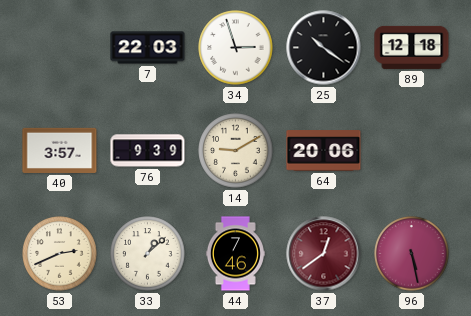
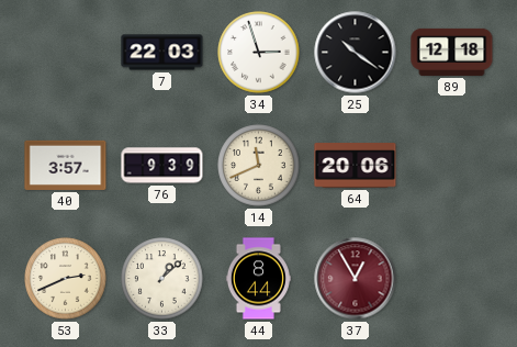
14: 9:10 -> 11:41 (259, 166)
44: 7:46 -> 8:44 (258, 279)
37: 12:39 -> 12:55 (356, 279)
96: 5:28 -> none (412, 254)
